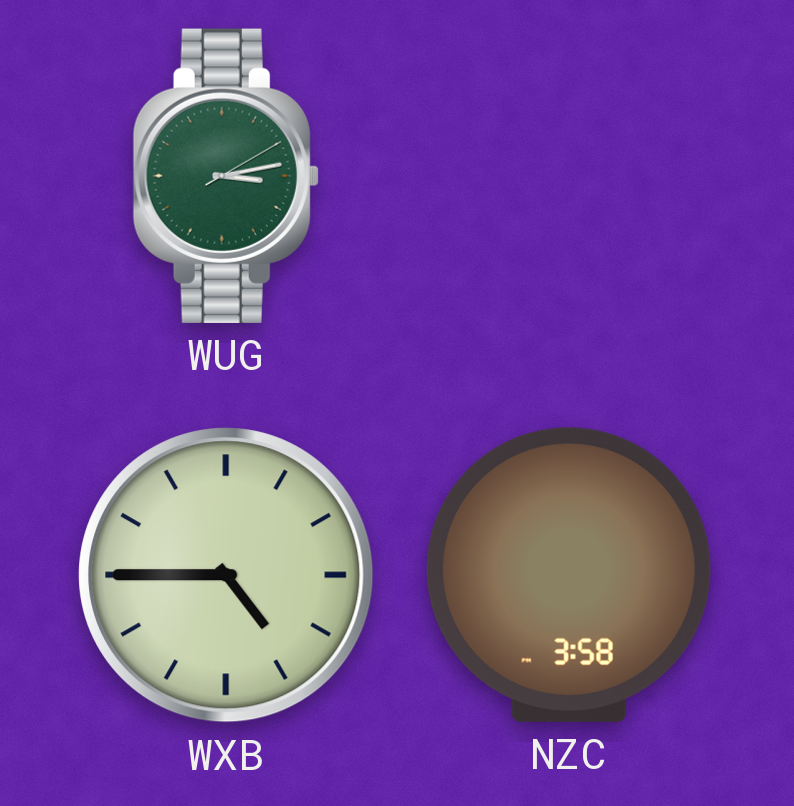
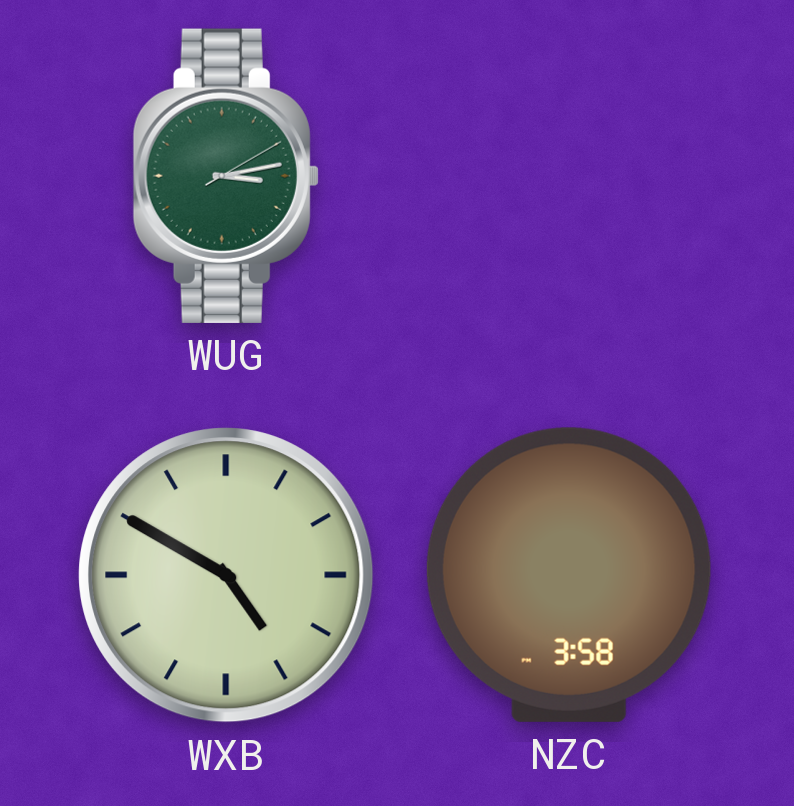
WXB: 4:45 -> 4:50 (226, 575)
